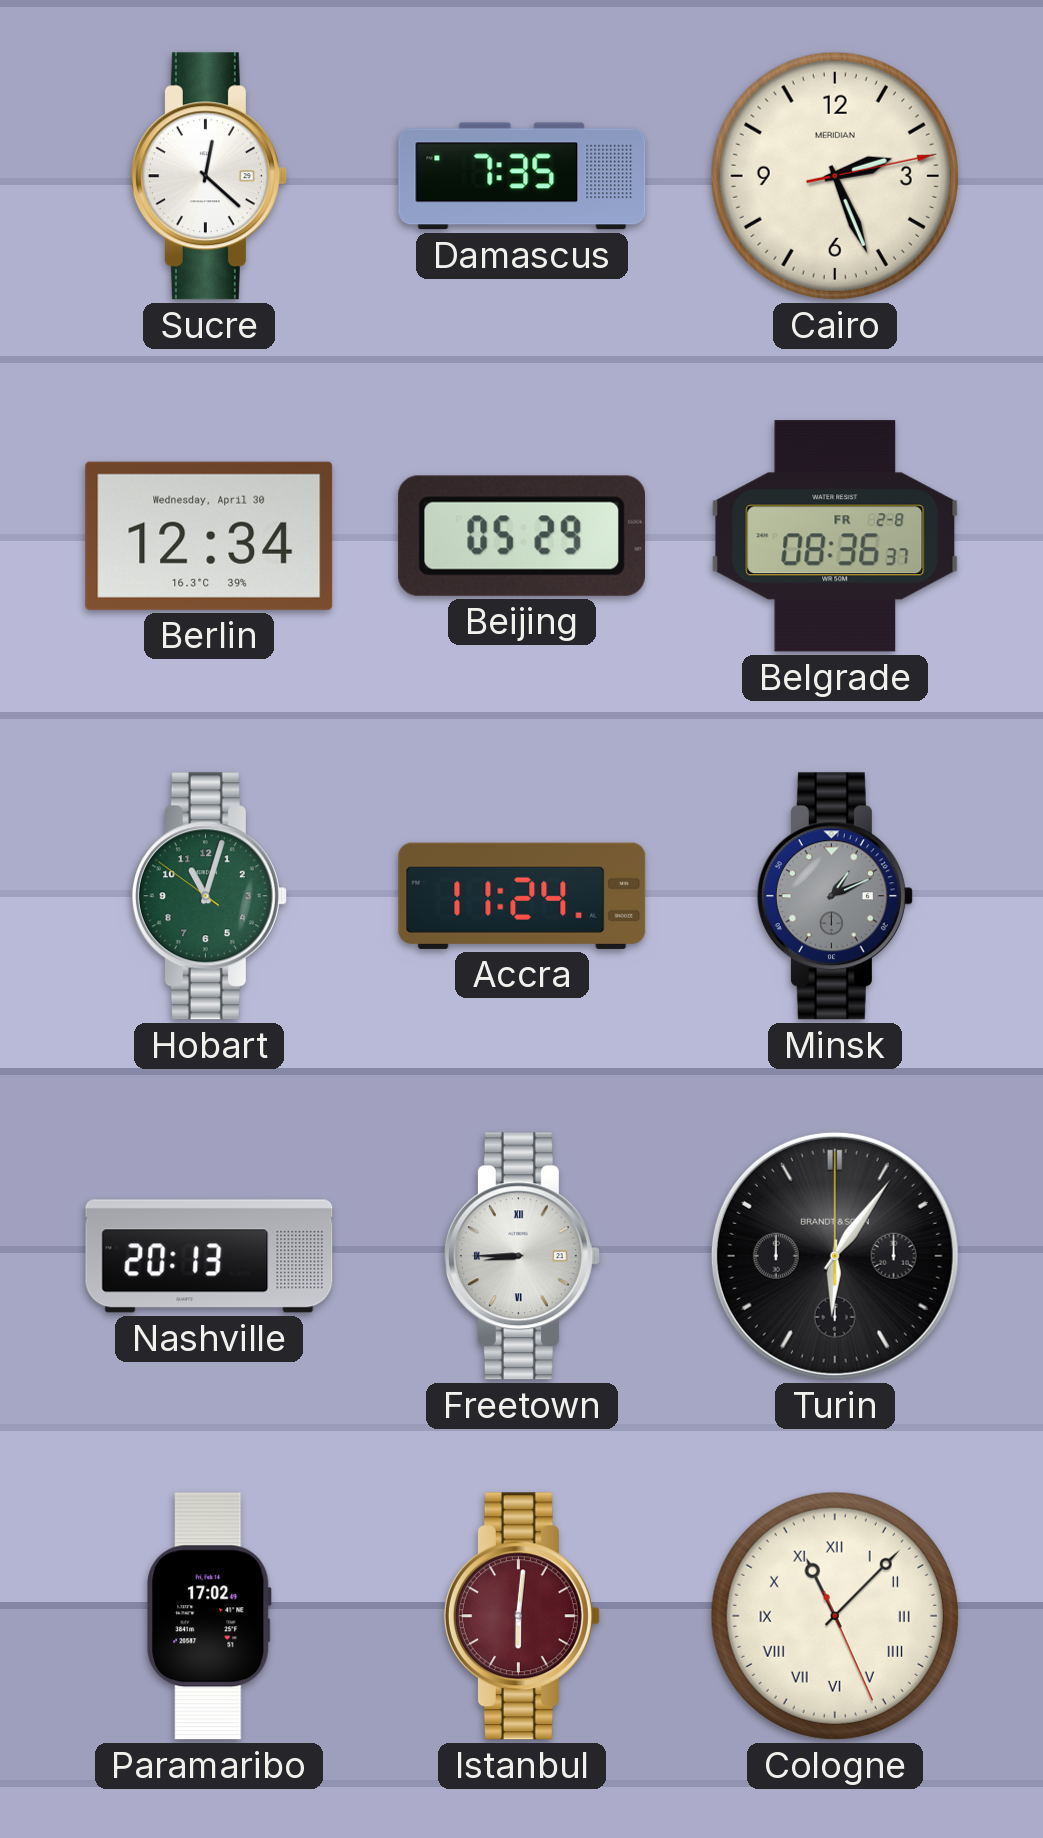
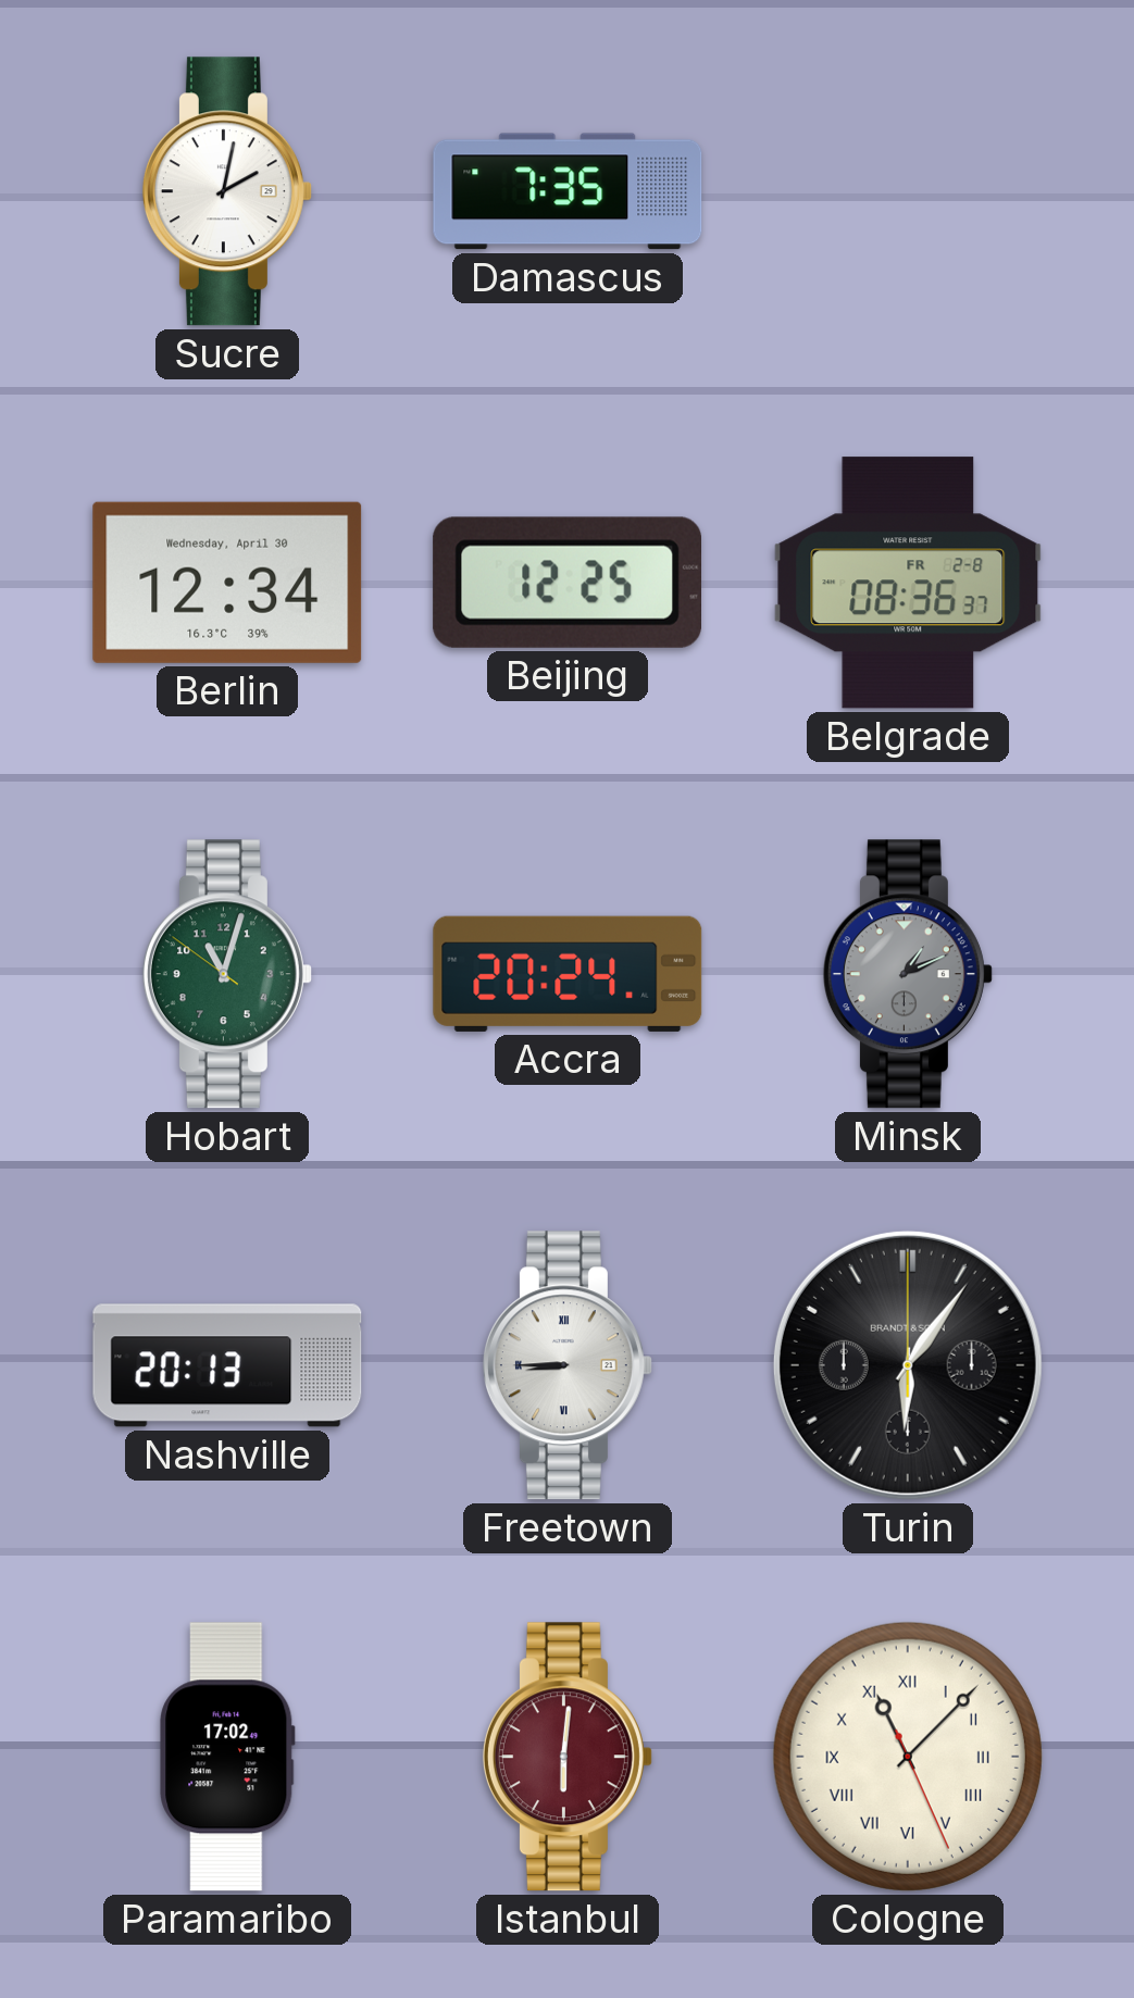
Sucre: 12:22 -> 2:02 (227, 191)
Cairo: 2:26 -> none (835, 176)
Beijing: 05:29 -> 12:25 (566, 583)
Accra: 11:24 -> 20:24 (568, 974)
